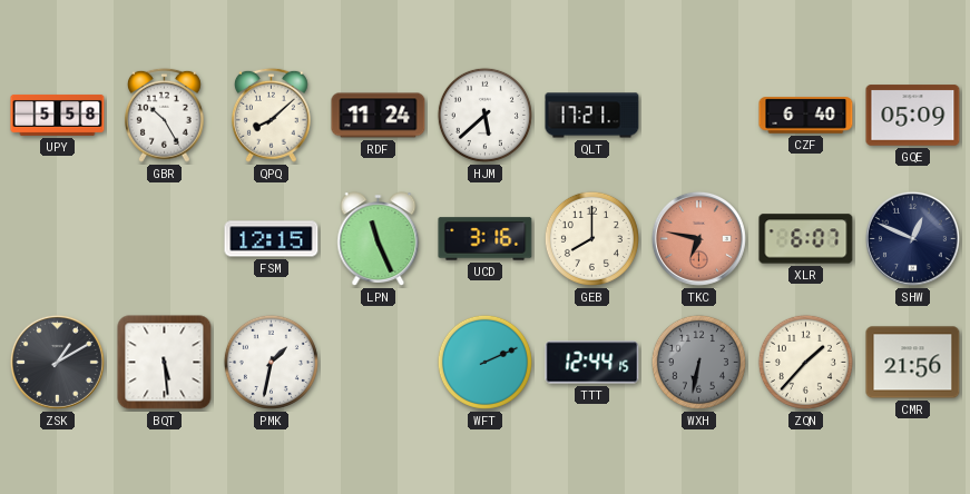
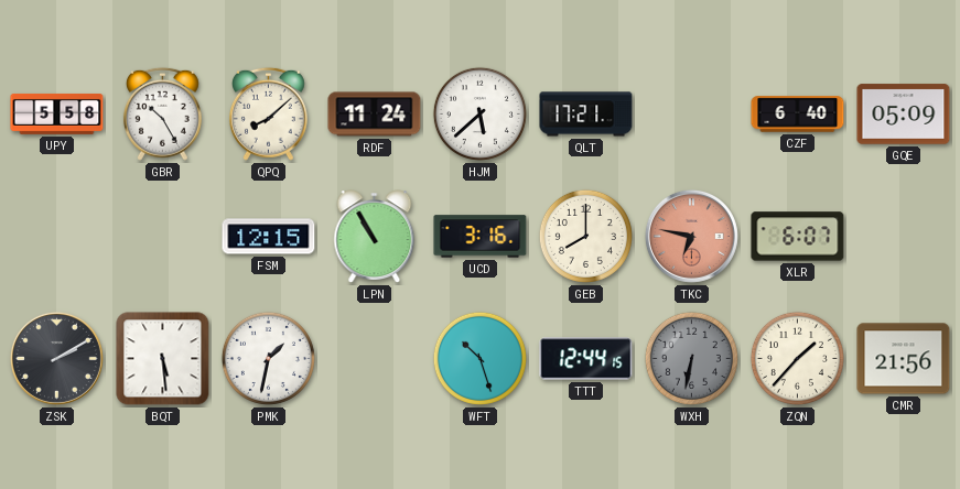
LPN: 11:26 -> 10:55 (375, 237)
SHW: 12:49 -> none (912, 238)
ZSK: 1:10 -> 2:10 (56, 358)
WFT: 2:11 -> 10:27 (479, 358)
